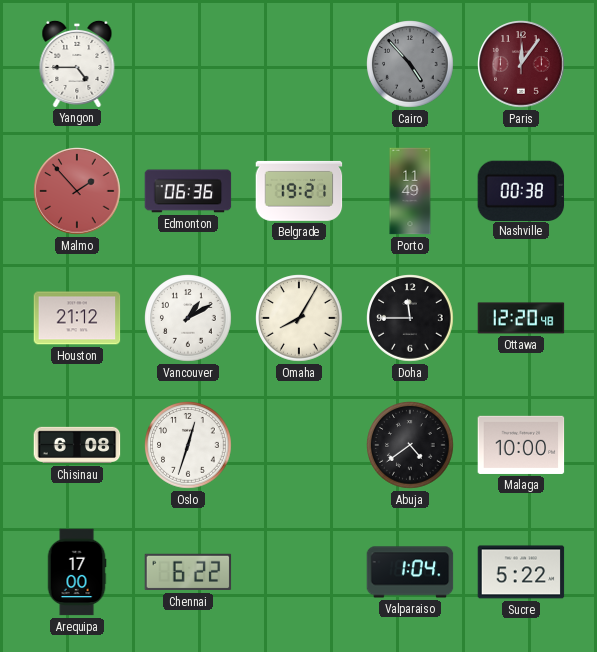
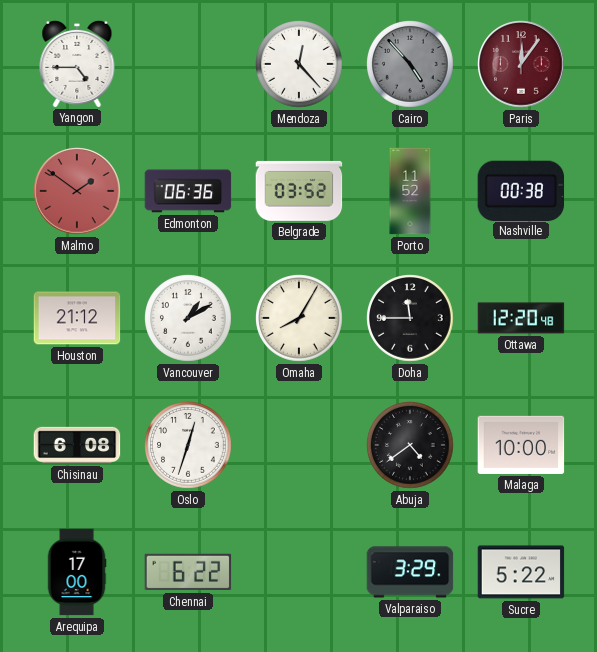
Mendoza: none -> 12:23 (299, 64)
Malmo: 1:53 -> 1:51 (77, 191)
Belgrade: 19:21 -> 03:52 (299, 191)
Porto: 11:49 -> 11:52 (410, 191)
Valparaiso: 1:04 -> 3:29 (410, 572)
